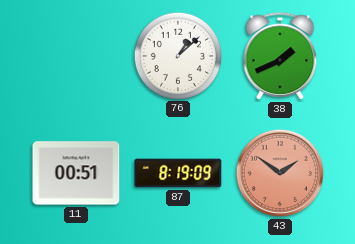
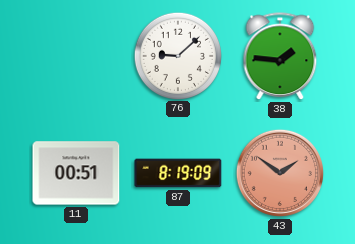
76: 1:08 -> 9:08 (177, 55)
38: 1:41 -> 1:46 (280, 57)
